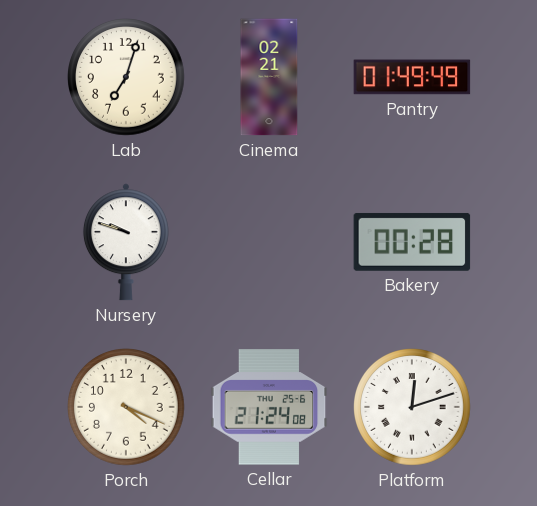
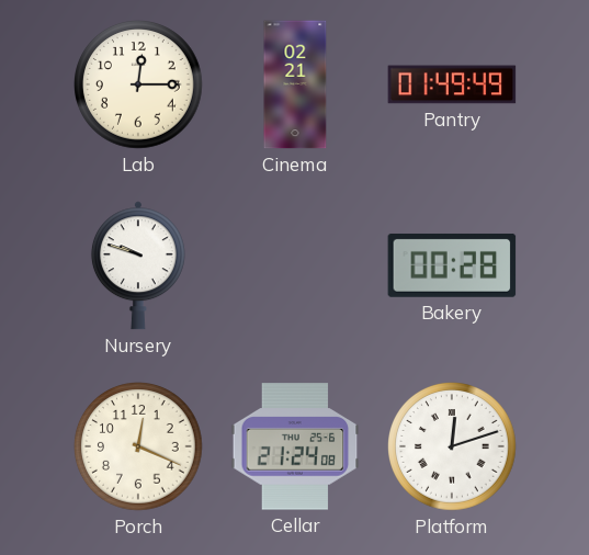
Lab: 7:03 -> 12:15 (139, 86)
Porch: 4:19 -> 12:19 (139, 448)
